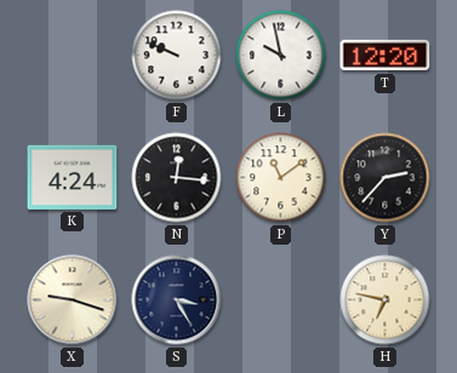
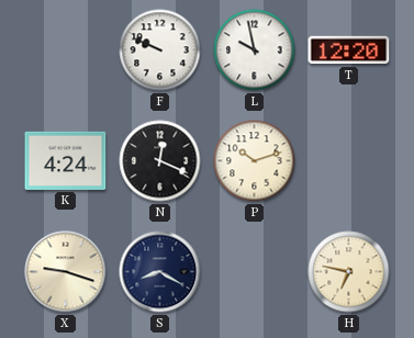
N: 12:16 -> 12:19 (160, 161)
P: 11:09 -> 10:12 (255, 161)
Y: 2:37 -> none (385, 178)
S: 3:25 -> 8:20 (160, 272)
